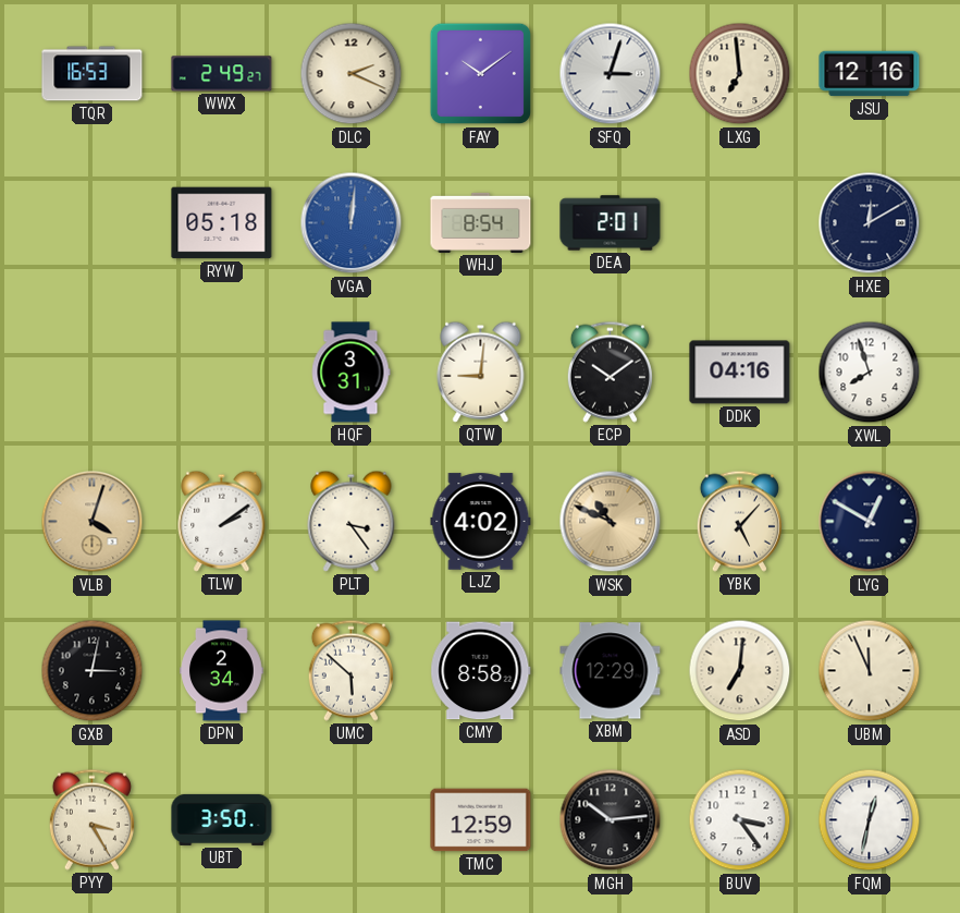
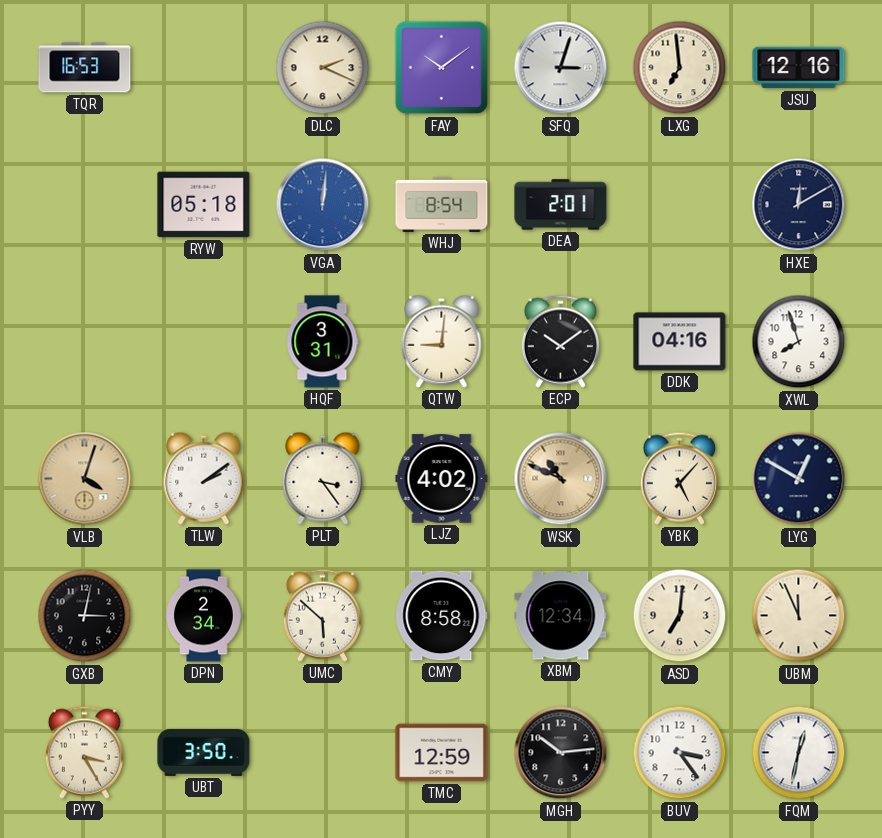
WWX: 2:49 -> none (222, 74)
XBM: 12:29 -> 12:34 (561, 616)
